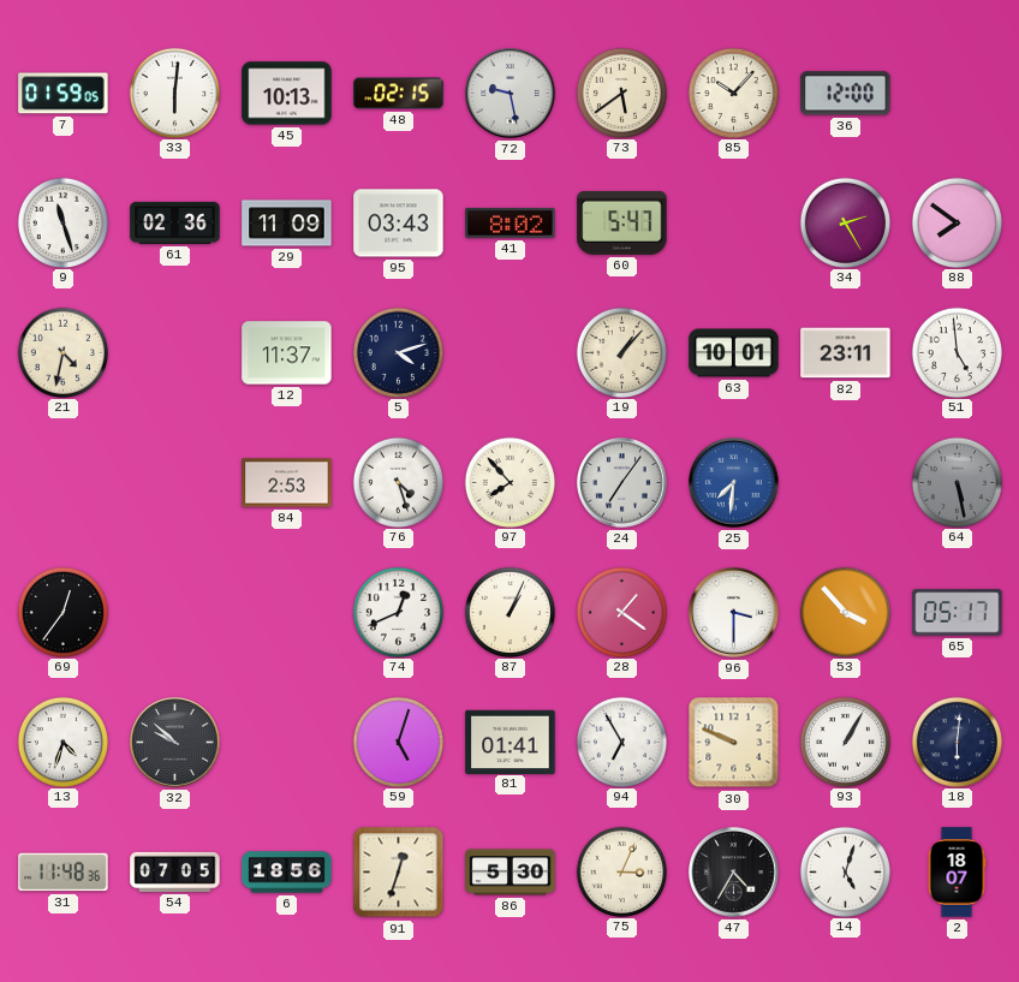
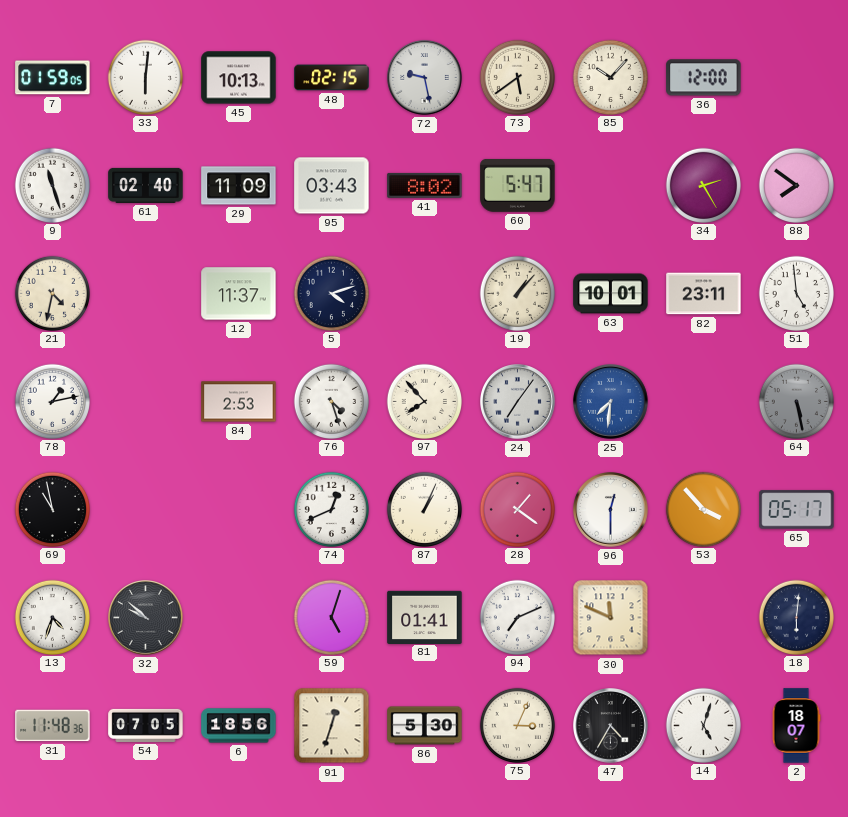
61: 02:36 -> 02:40 (146, 185)
78: none -> 1:13 (52, 401)
69: 12:36 -> 10:58 (52, 509)
96: 3:30 -> 12:30 (611, 510)
94: 6:55 -> 7:11 (517, 617)
30: 9:49 -> 11:49 (611, 618)
93: 1:05 -> none (845, 742)
